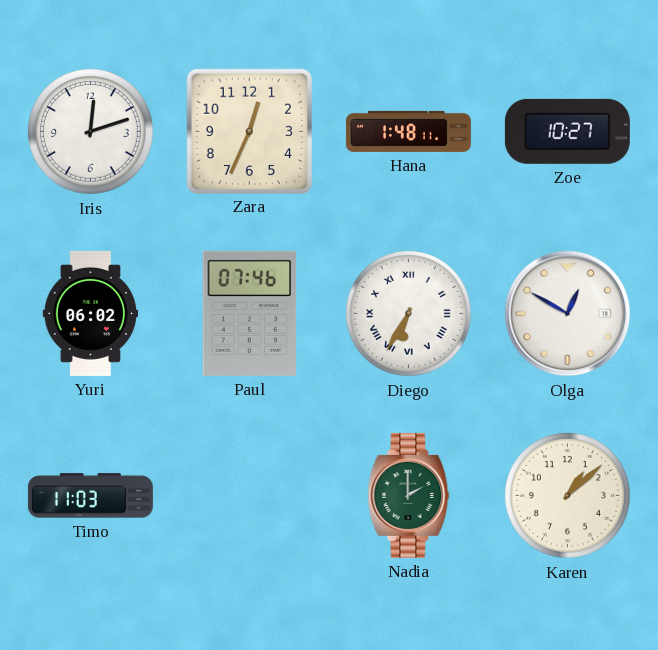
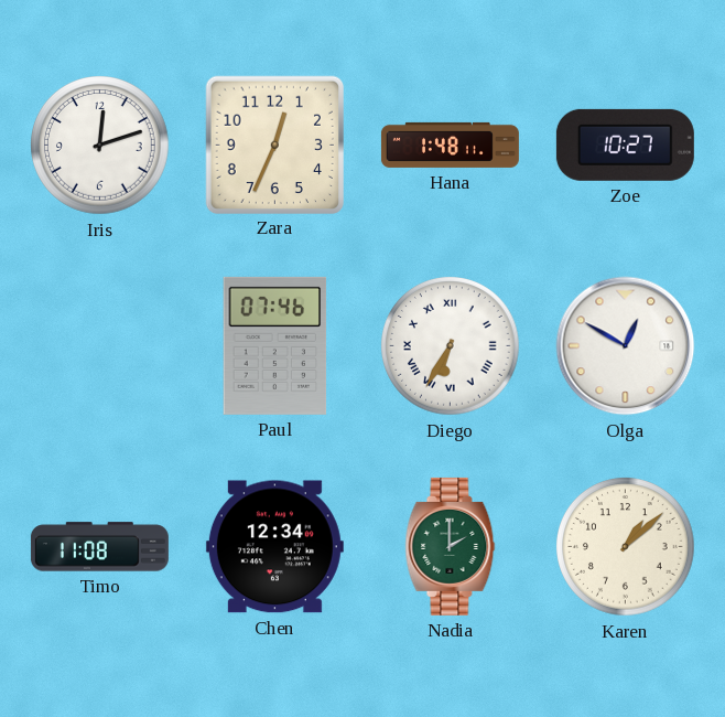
Yuri: 06:02 -> none (90, 313)
Timo: 11:03 -> 11:08 (99, 547)
Chen: none -> 12:34 (274, 547)
